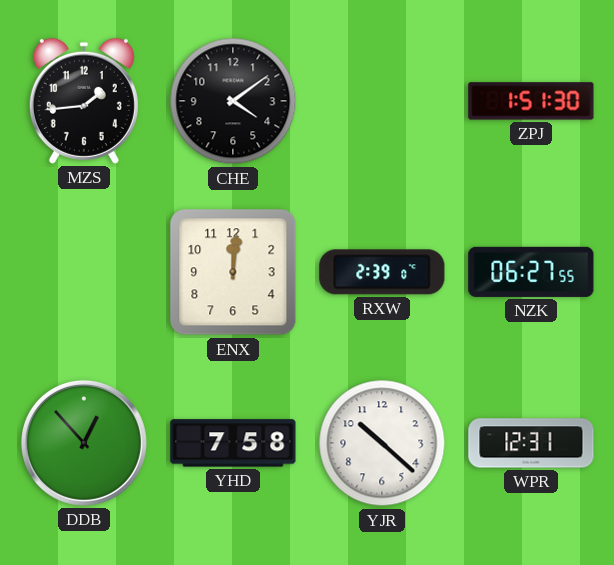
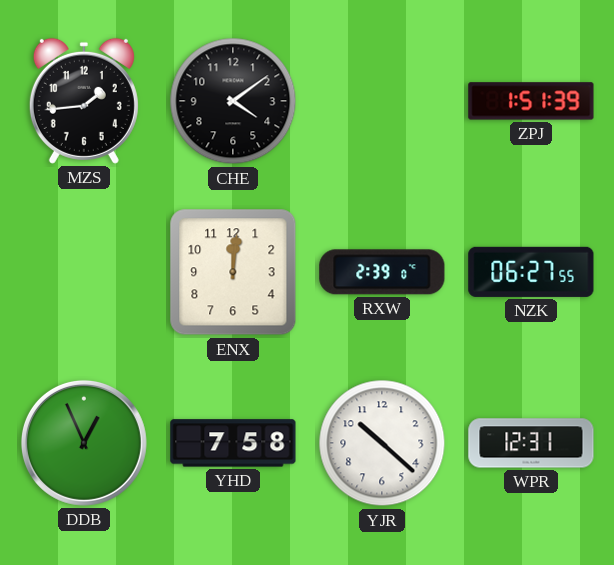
ZPJ: 1:51:30 -> 1:51:39 (531, 101)
DDB: 12:53 -> 12:56 (84, 443)
